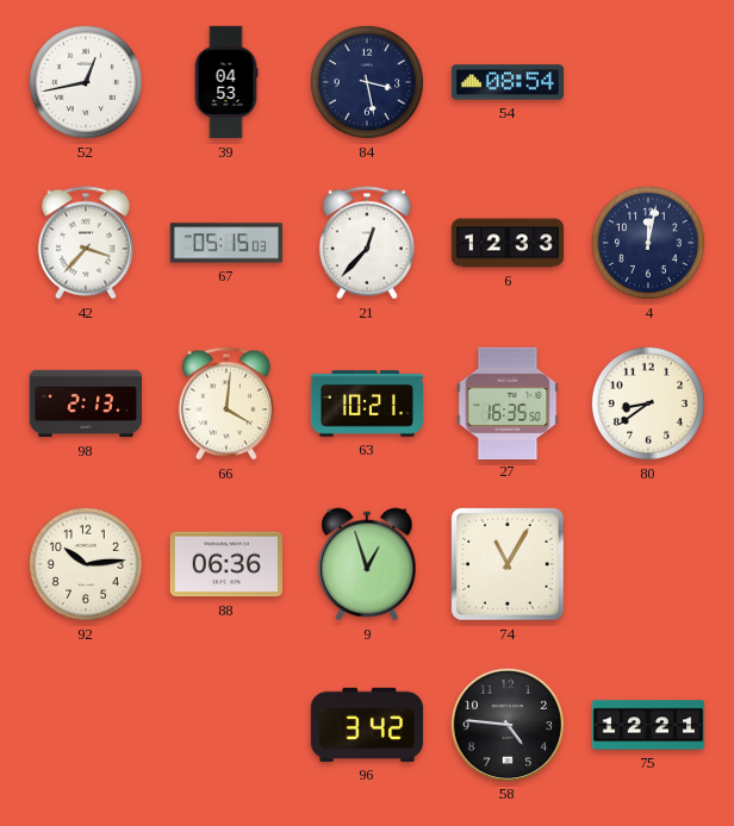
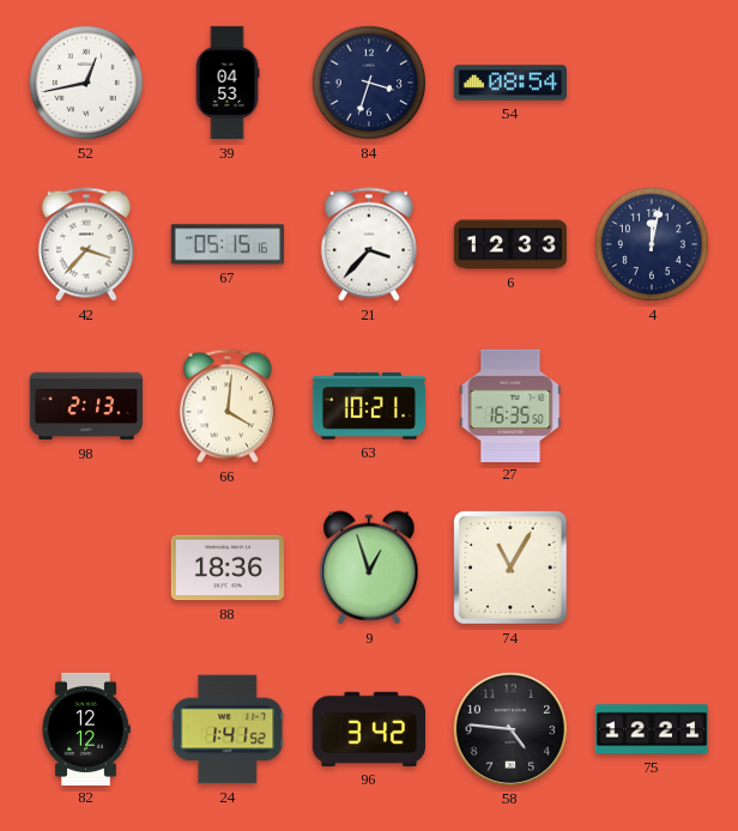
84: 3:28 -> 3:33 (369, 83)
67: 05:15:03 -> 05:15:16 (226, 244)
21: 12:37 -> 3:37 (369, 244)
80: 8:39 -> none (648, 403)
92: 10:14 -> none (86, 564)
88: 06:36 -> 18:36 (226, 568)
82: none -> 12:12 (86, 728)
24: none -> 1:41 (228, 729)
